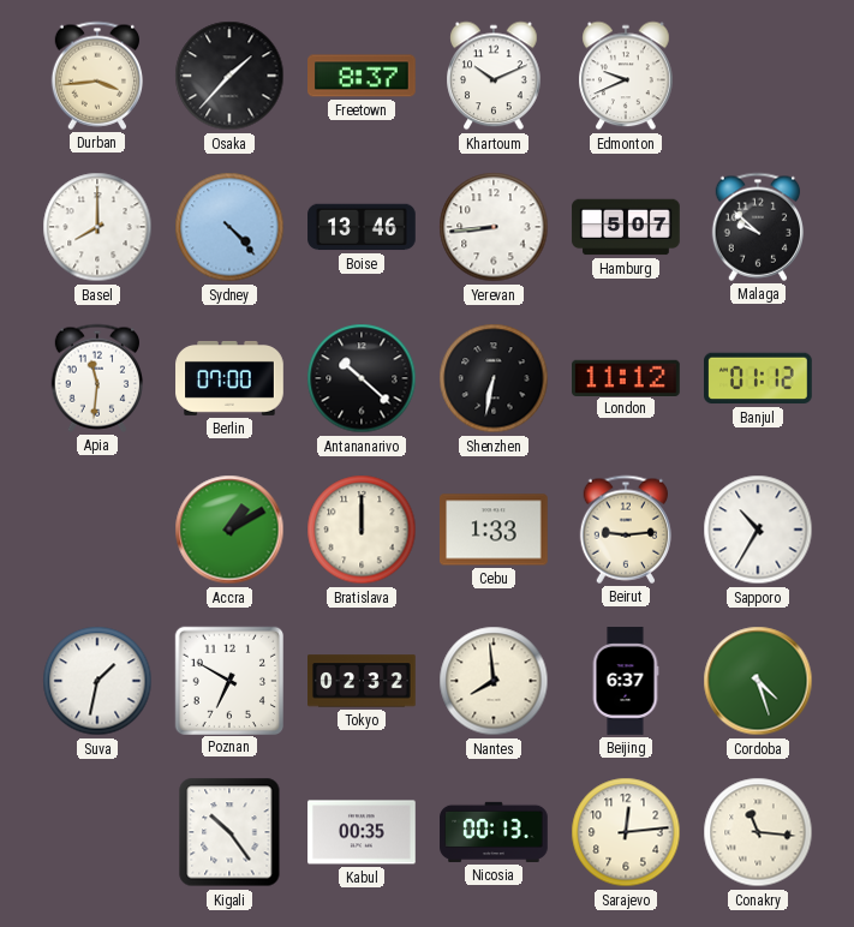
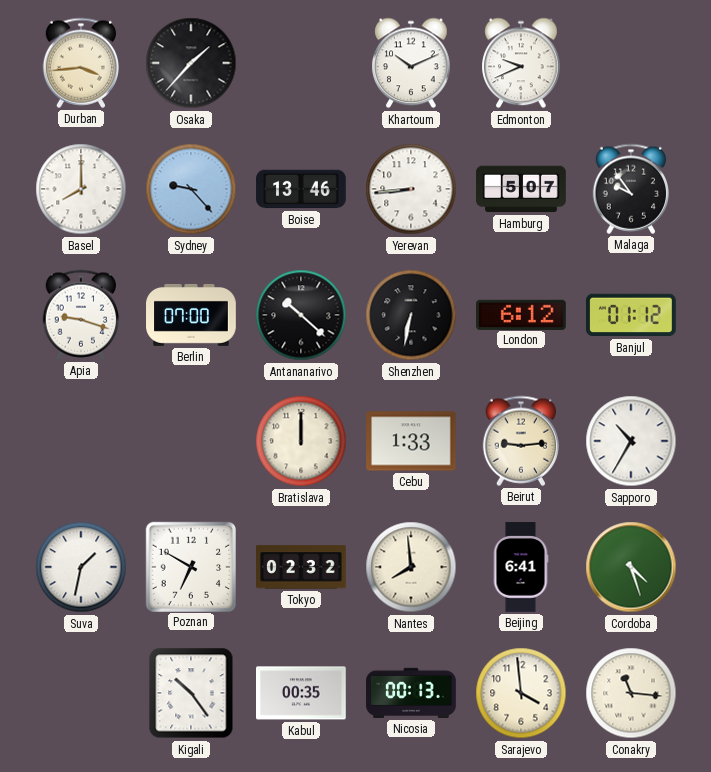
Freetown: 8:37 -> none (363, 76)
Sydney: 4:23 -> 9:23 (191, 189)
Malaga: 9:52 -> 9:54 (630, 189)
Apia: 11:31 -> 9:18 (80, 315)
London: 11:12 -> 6:12 (522, 314)
Accra: 1:10 -> none (229, 530)
Beijing: 6:37 -> 6:41 (521, 567)
Sarajevo: 12:14 -> 3:59 (521, 693)
